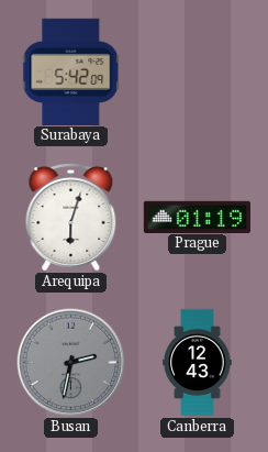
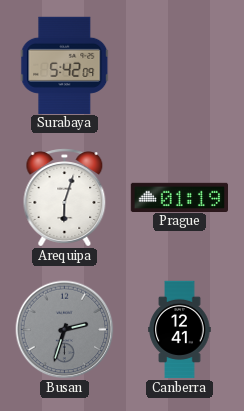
Busan: 2:32 -> 2:33 (65, 330)
Canberra: 12:43 -> 12:41 (180, 330)
